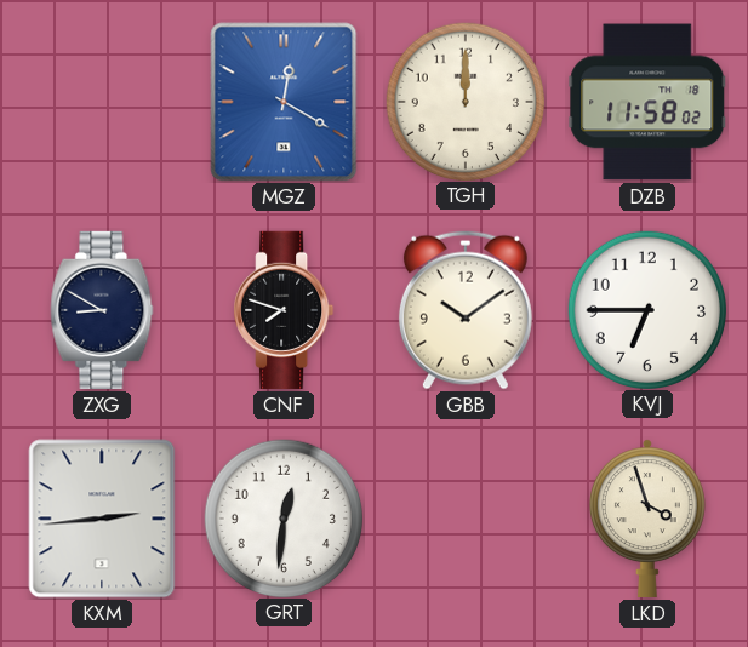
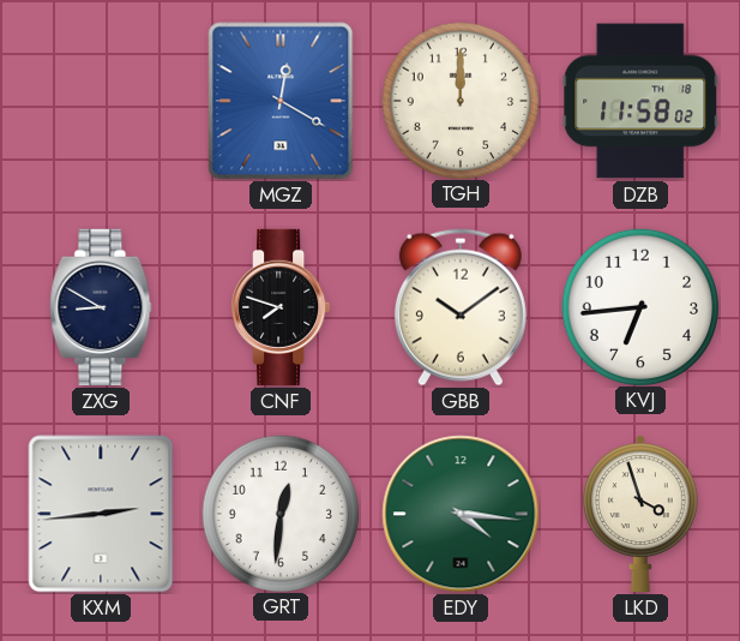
KVJ: 6:45 -> 6:44 (639, 306)
EDY: none -> 4:16 (461, 514)
